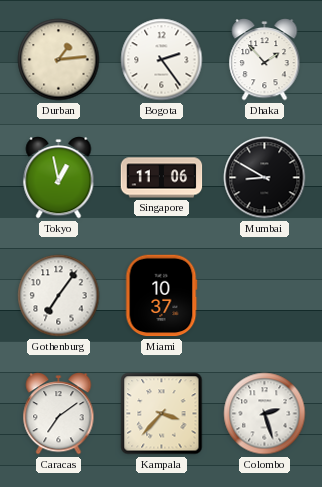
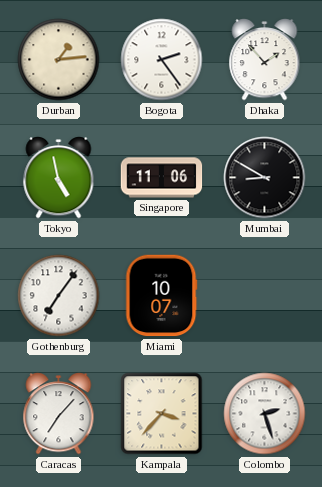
Tokyo: 12:58 -> 4:58 (59, 178)
Miami: 10:37 -> 10:07 (161, 296)
Caracas: 7:09 -> 7:07 (59, 414)
